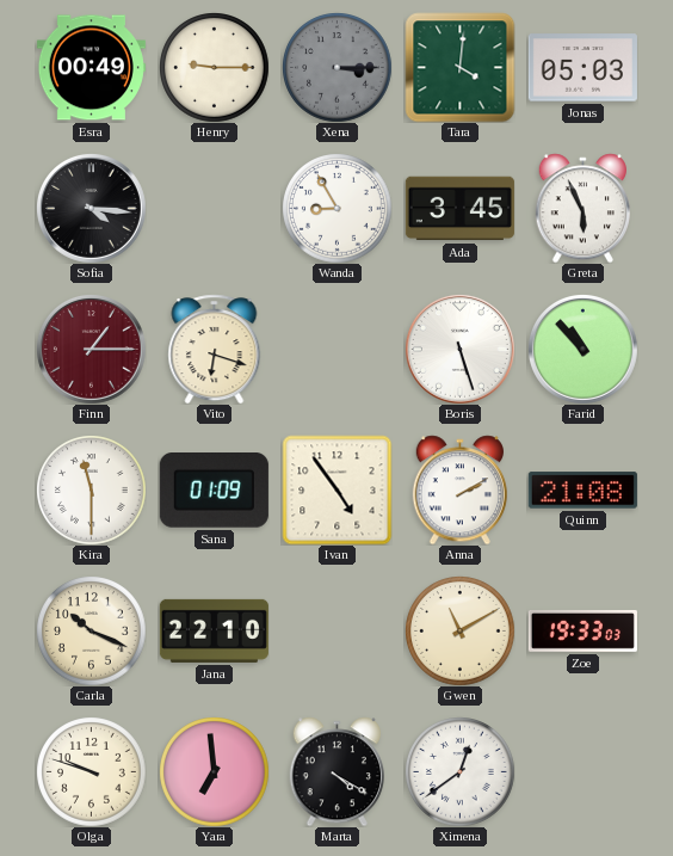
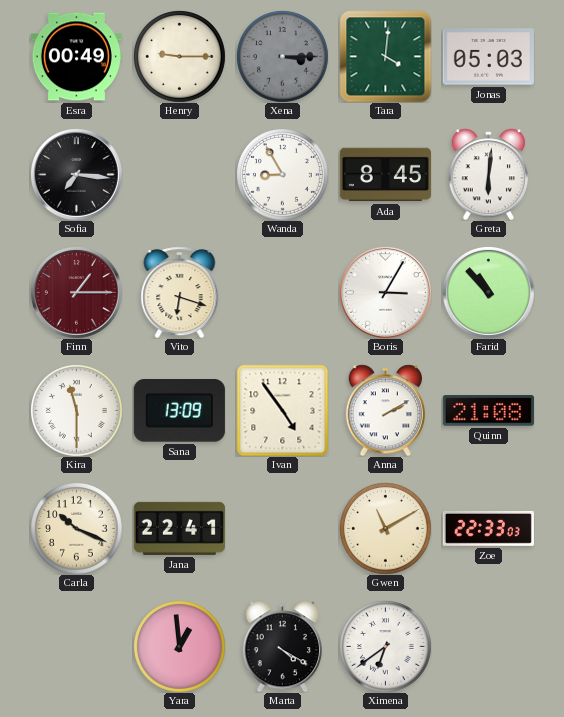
Sofia: 4:16 -> 7:16 (76, 174)
Ada: 3:45 -> 8:45 (385, 175)
Greta: 5:56 -> 6:01 (488, 174)
Boris: 5:27 -> 3:05 (385, 292)
Sana: 01:09 -> 13:09 (179, 411)
Jana: 22:10 -> 22:41 (179, 528)
Zoe: 19:33 -> 22:33 (488, 528)
Olga: 9:48 -> none (92, 772)
Yara: 6:59 -> 12:59 (180, 647)
Ximena: 12:39 -> 6:39 (386, 647)
